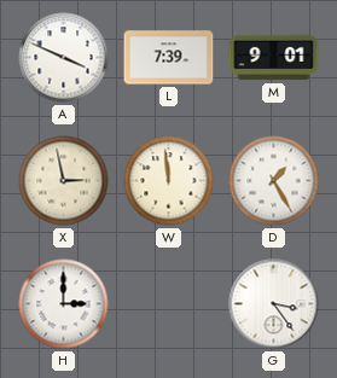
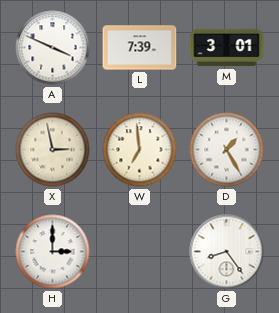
M: 9:01 -> 3:01 (227, 48)
W: 11:59 -> 6:59 (140, 150)
G: 3:24 -> 8:24 (227, 252)
